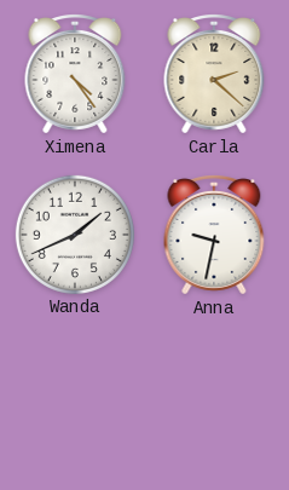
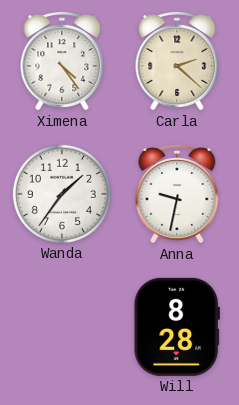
Wanda: 1:41 -> 1:36 (62, 194)
Will: none -> 8:28 (176, 327)
